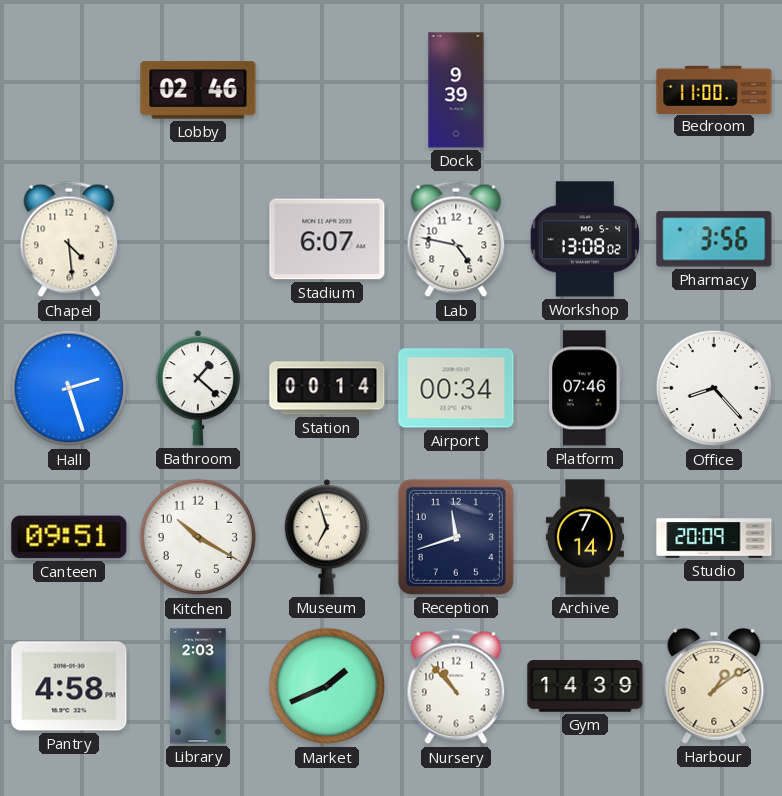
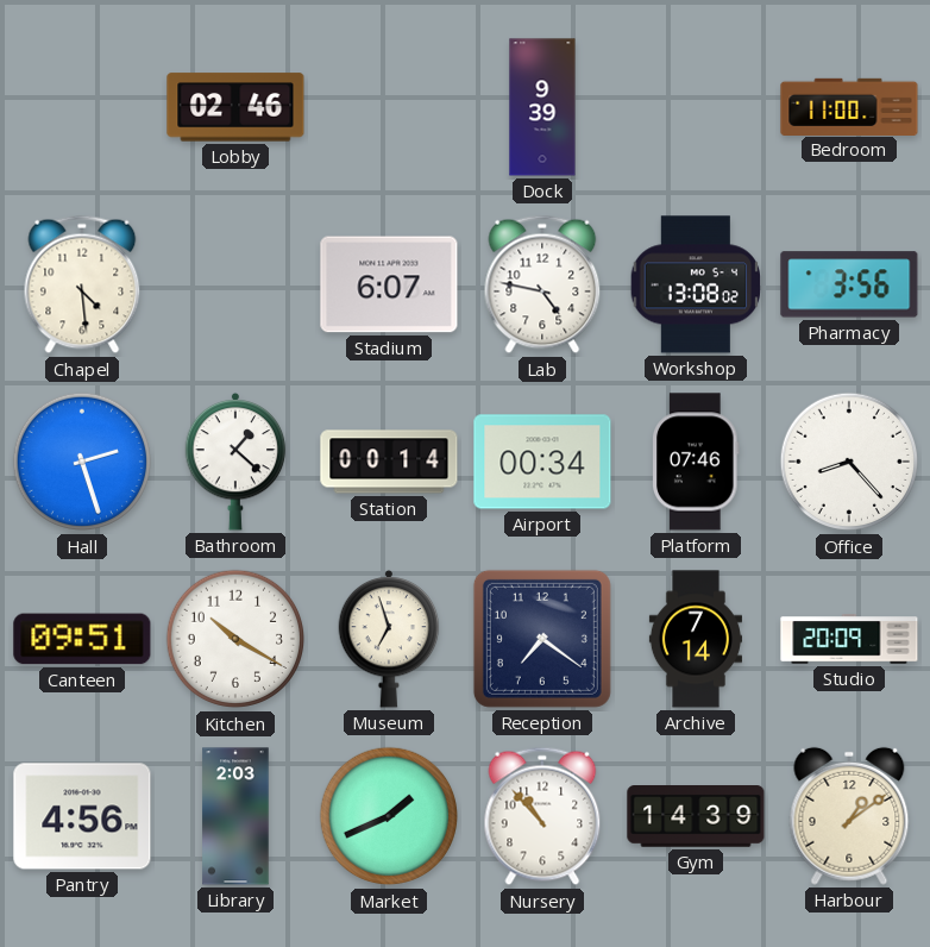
Reception: 11:42 -> 7:21 (542, 639)
Pantry: 4:58 -> 4:56 (82, 816)
